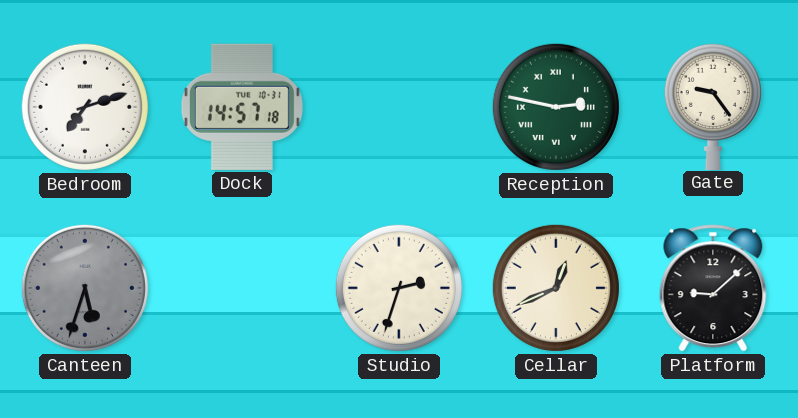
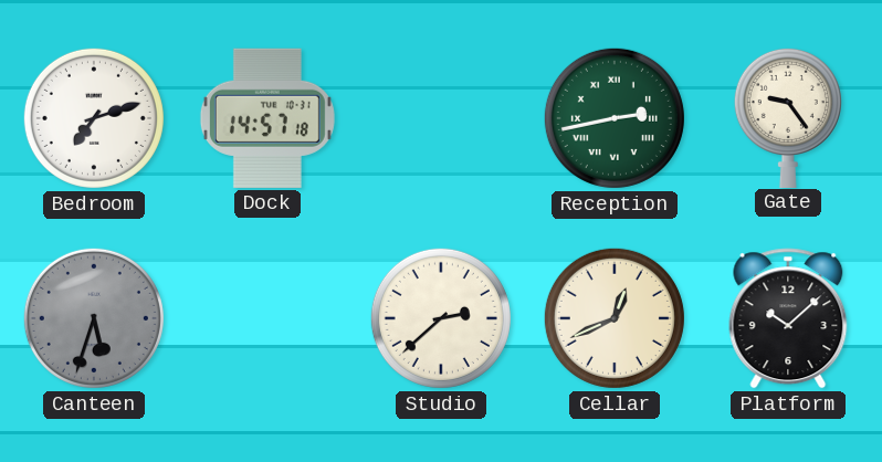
Reception: 2:47 -> 2:43 (615, 118)
Studio: 2:33 -> 2:38 (441, 318)
Platform: 9:08 -> 10:08 (788, 318)
